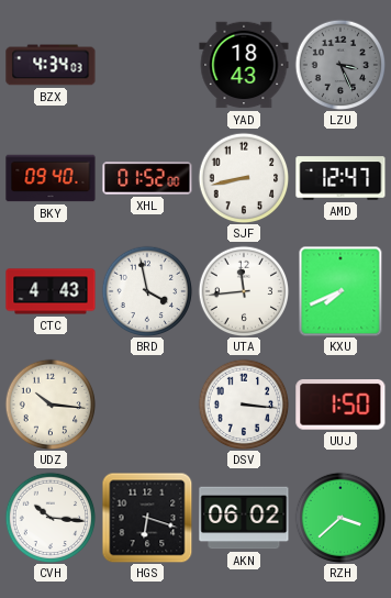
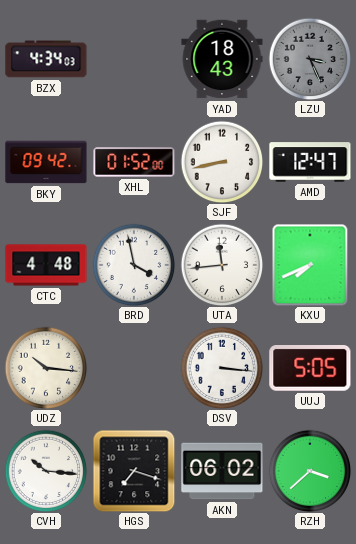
BKY: 09:40 -> 09:42 (46, 162)
CTC: 4:43 -> 4:48 (46, 265)
UUJ: 1:50 -> 5:05 (310, 369)
HGS: 6:18 -> 7:18 (134, 471)
